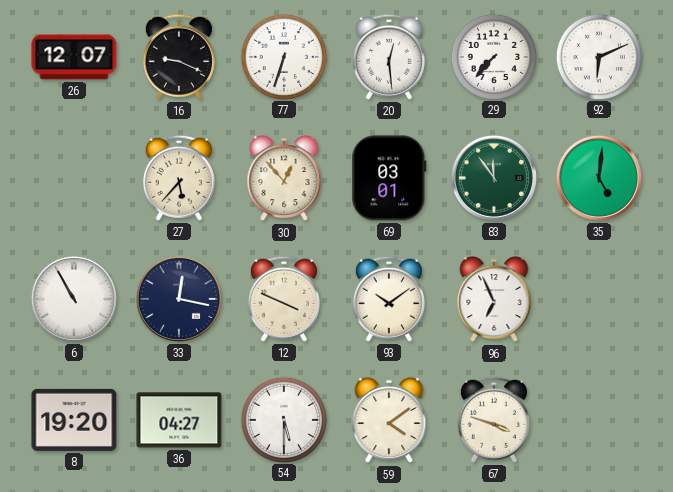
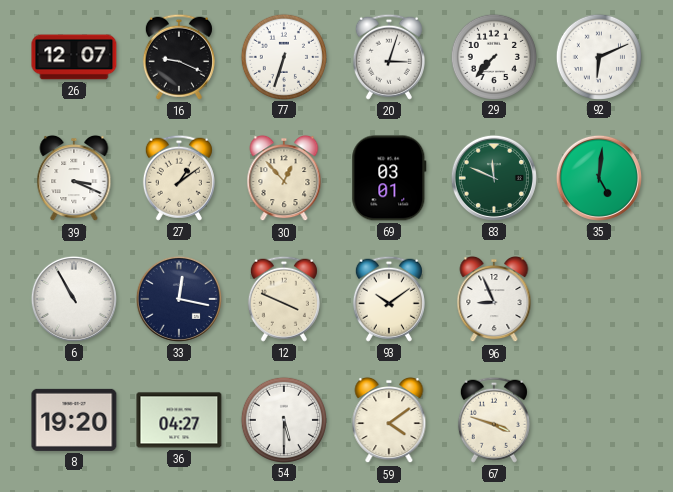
20: 12:29 -> 3:03 (389, 57)
39: none -> 3:19 (74, 178)
27: 5:37 -> 1:09 (179, 178)
83: 11:54 -> 11:49 (494, 178)
96: 6:56 -> 8:56 (494, 299)
